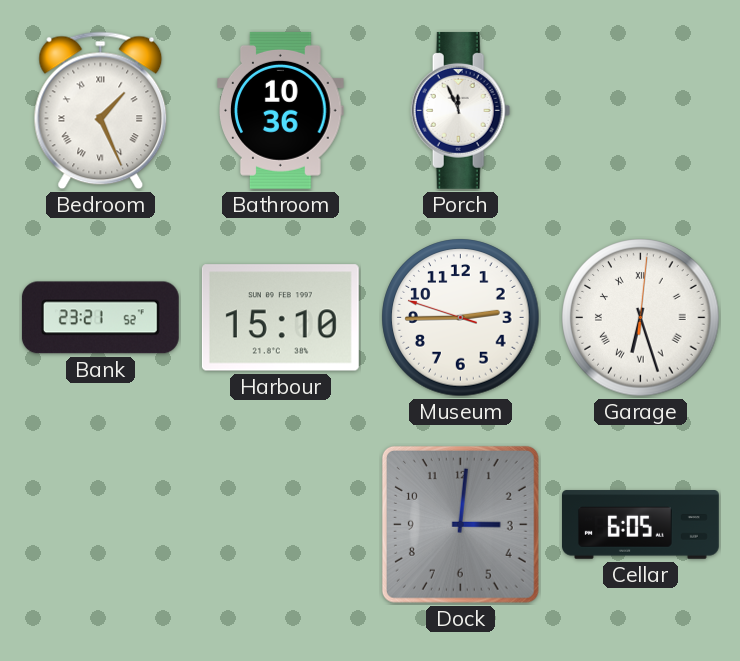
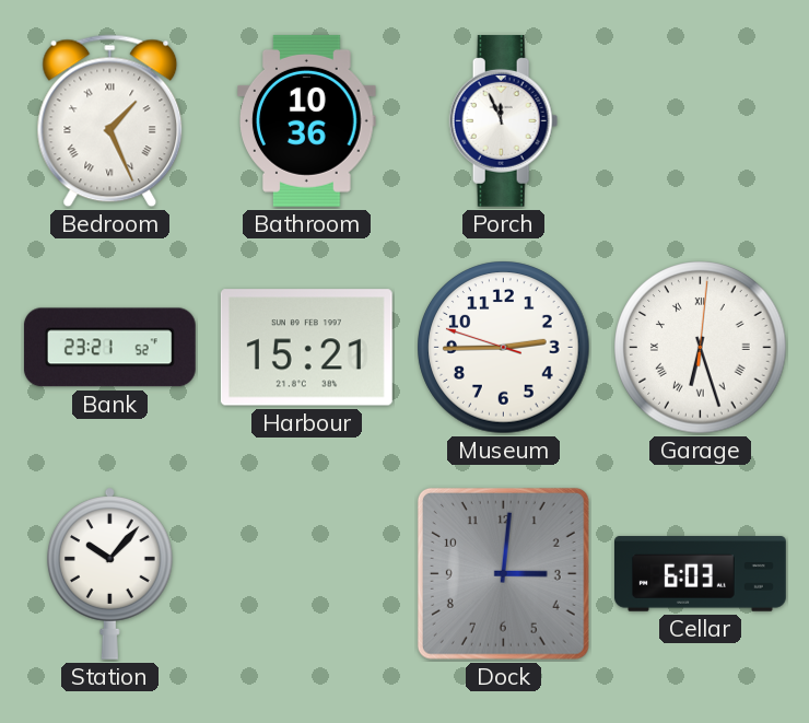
Harbour: 15:10 -> 15:21 (306, 348)
Station: none -> 10:07 (109, 573)
Cellar: 6:05 -> 6:03 (701, 574)
